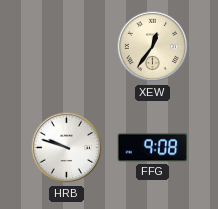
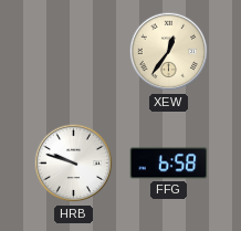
FFG: 9:08 -> 6:58 (169, 164)
